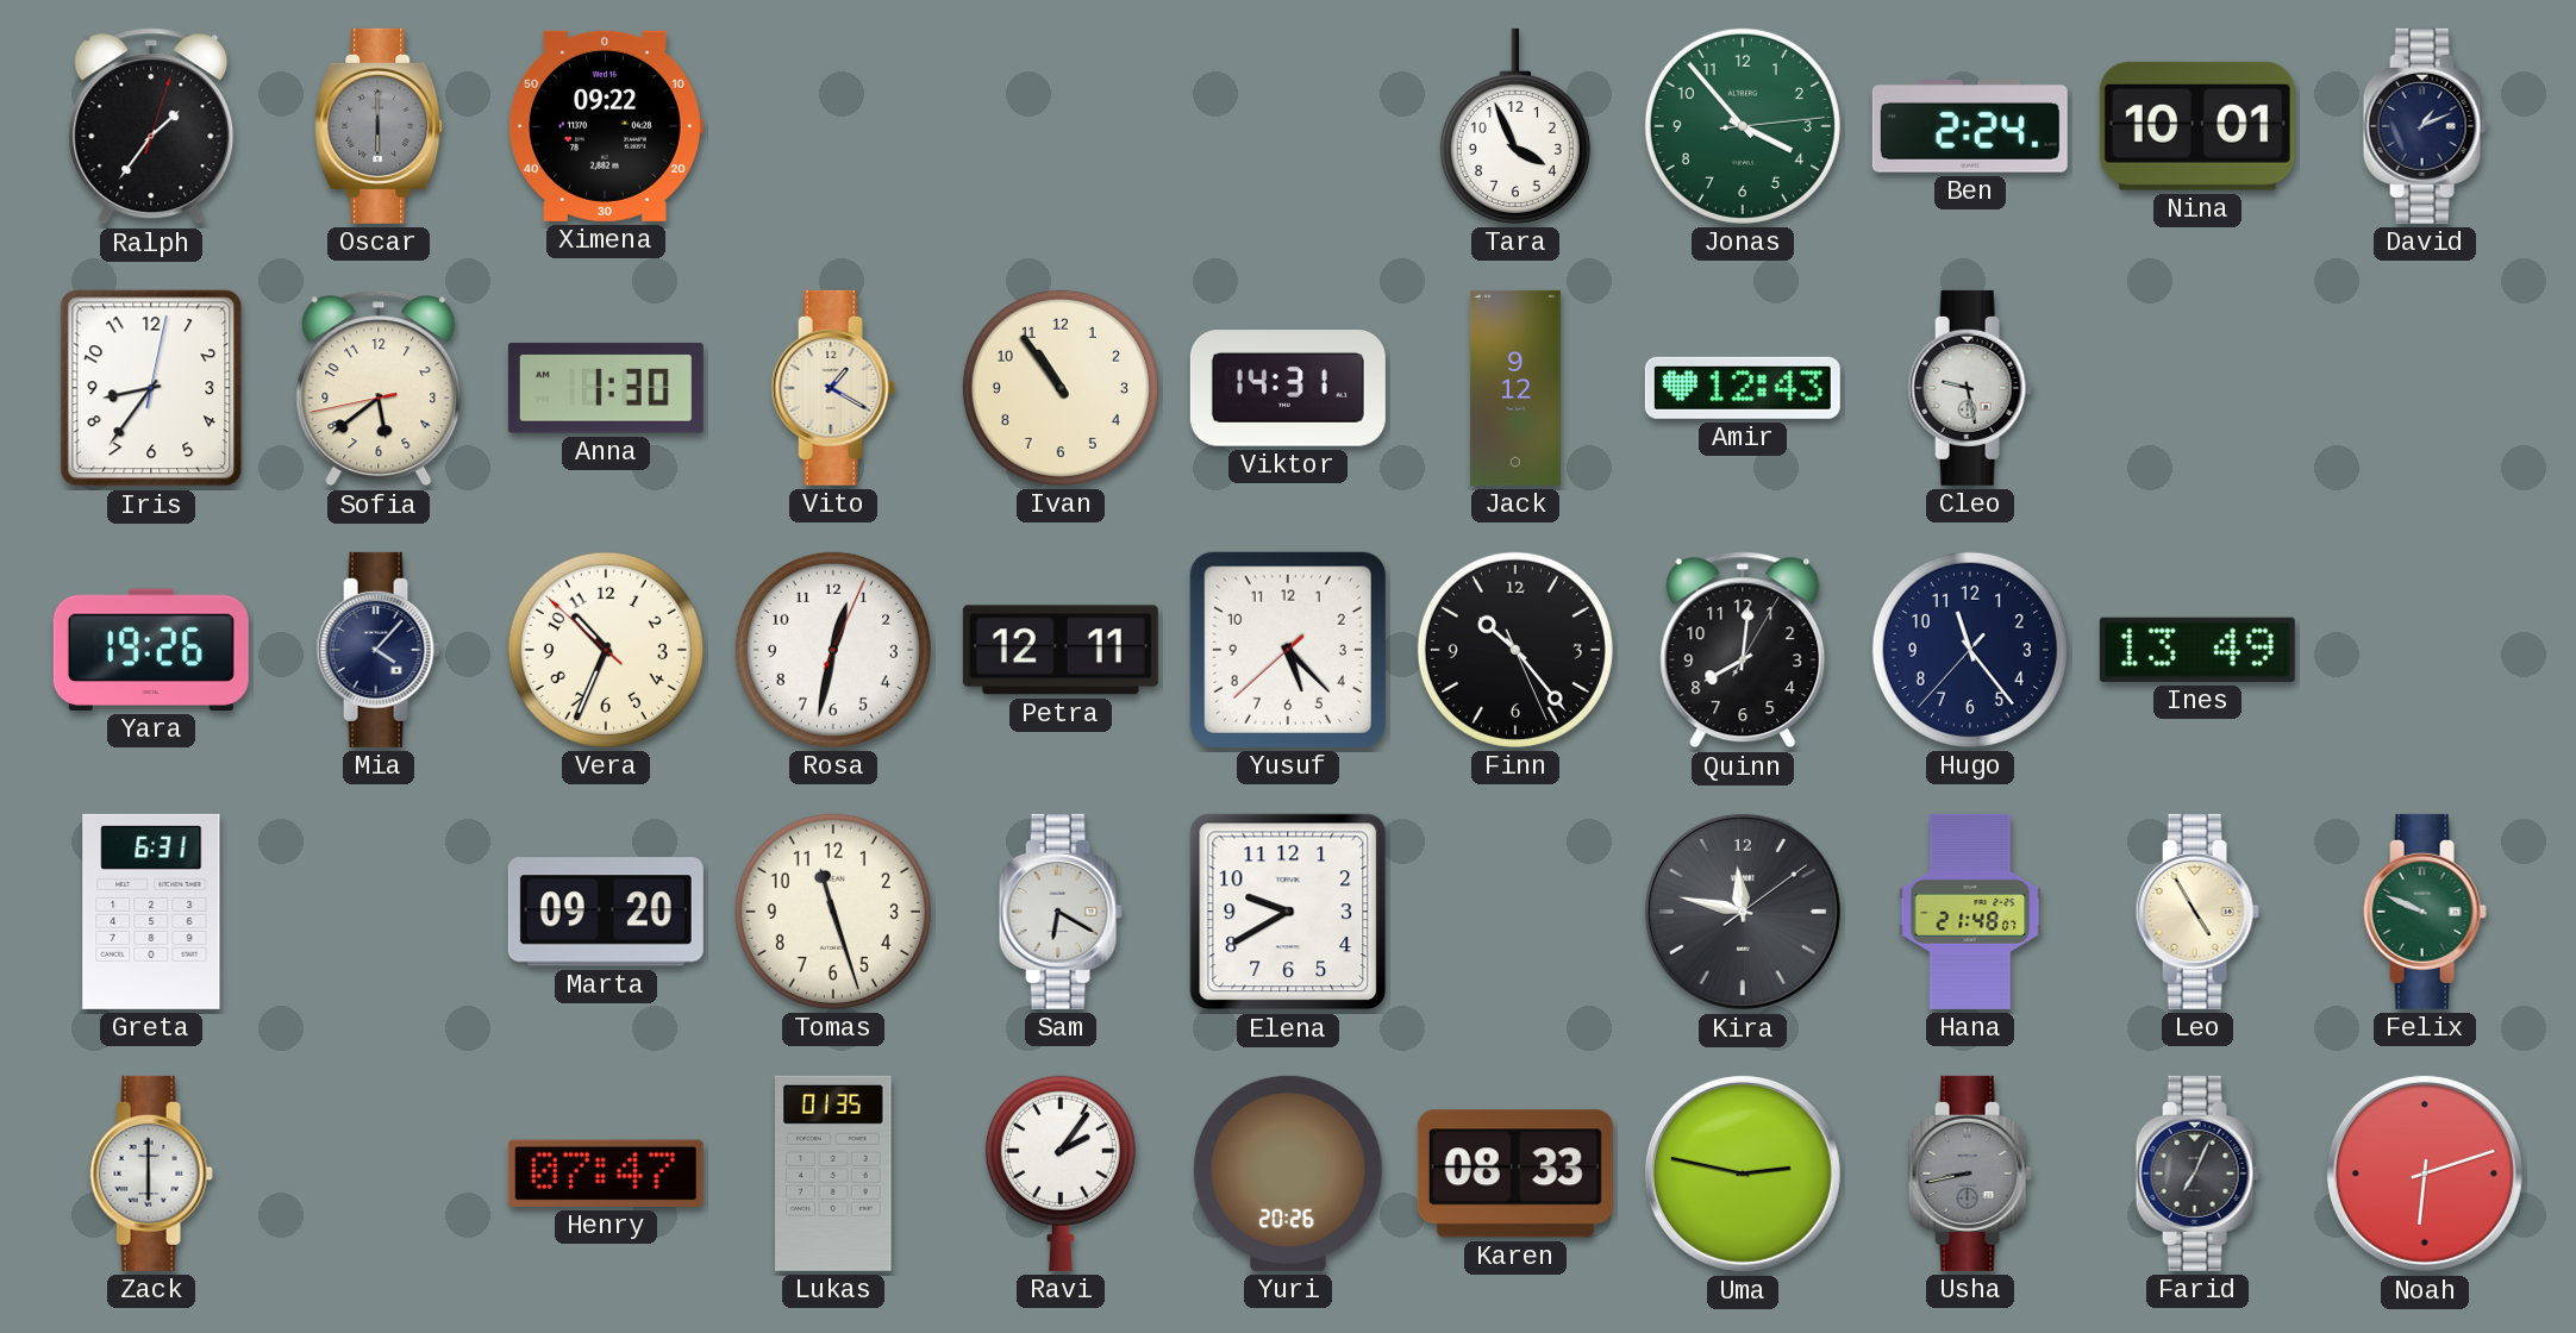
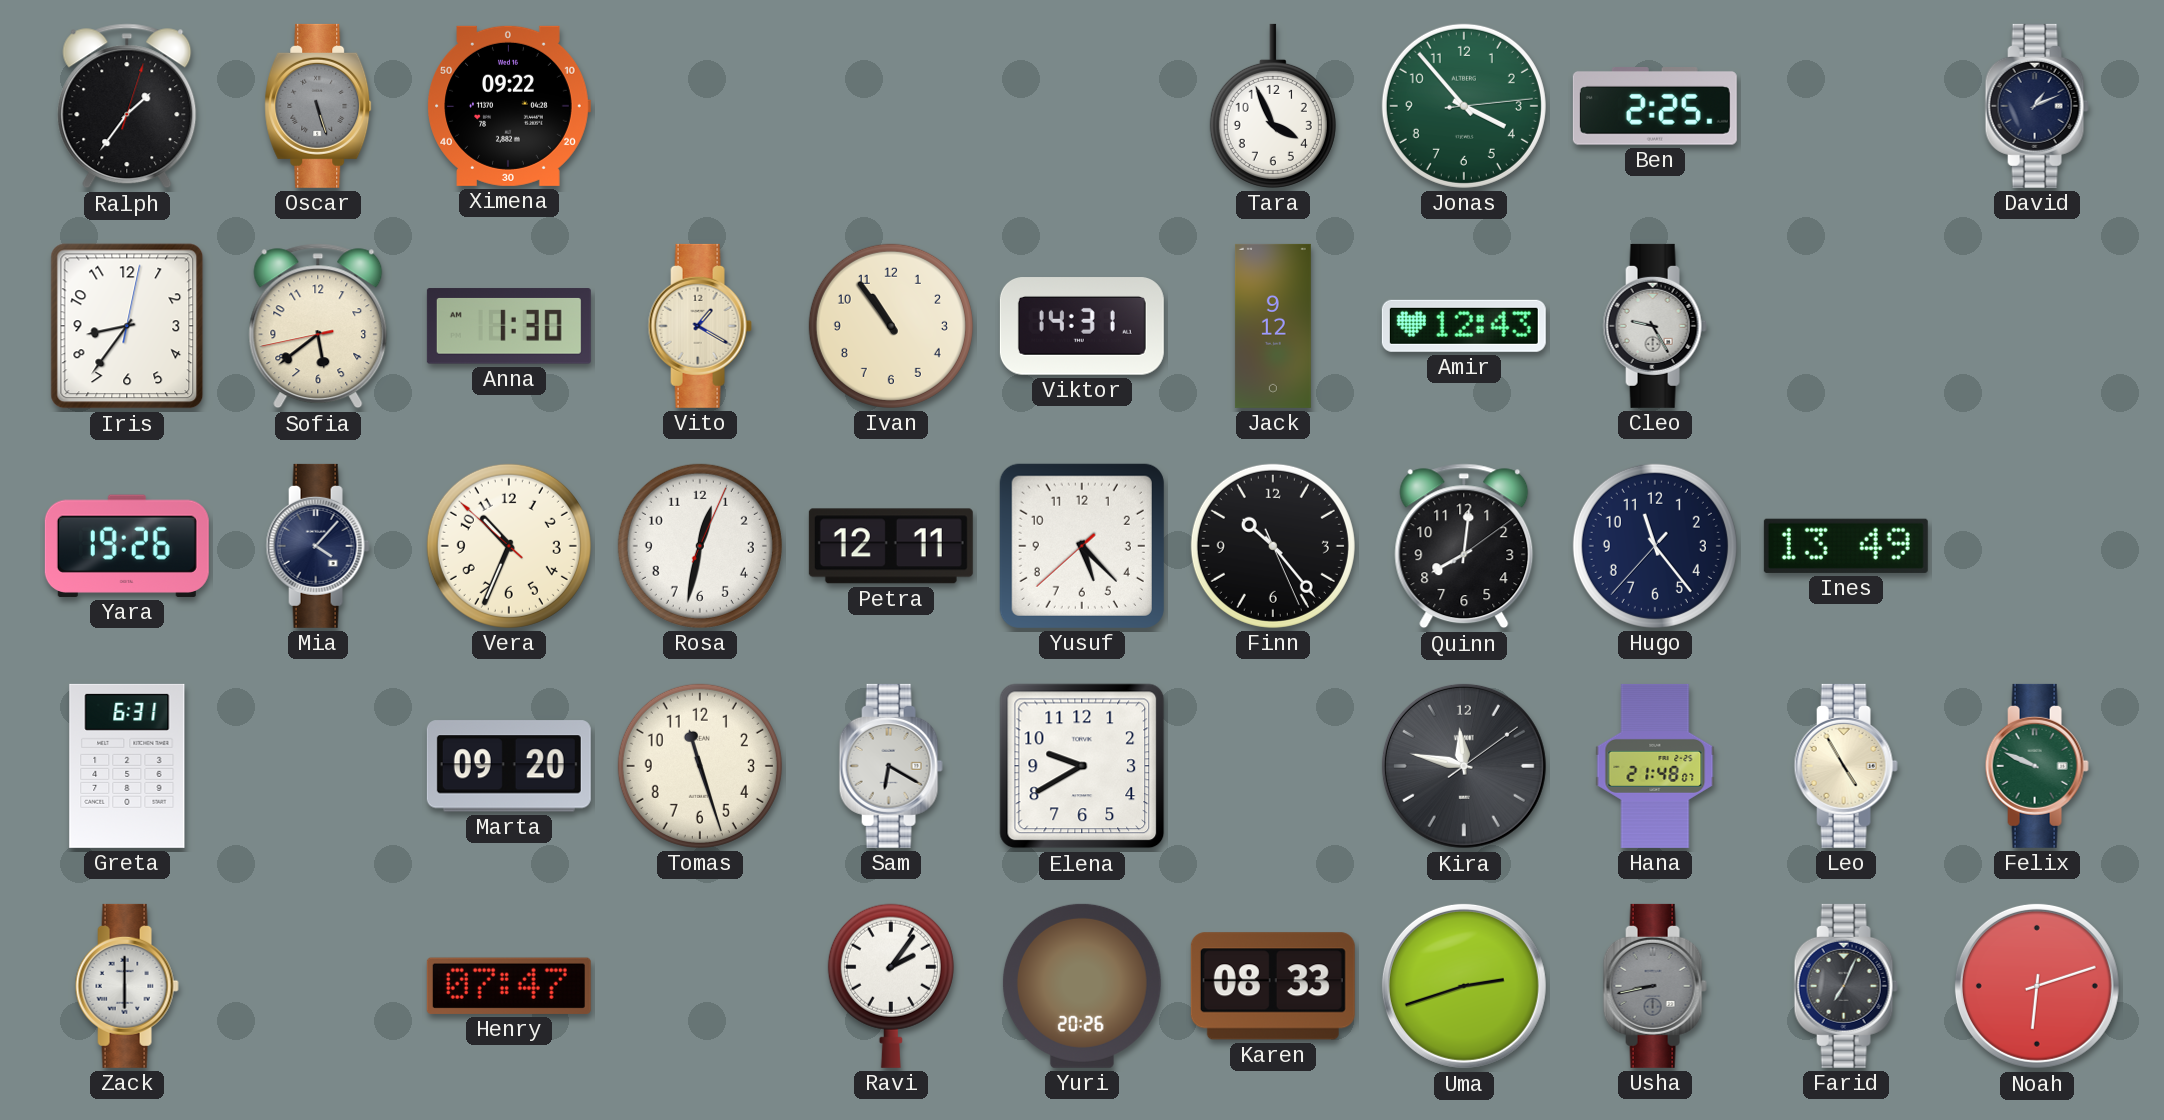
Oscar: 6:00 -> 5:27 (318, 106)
Ben: 2:24 -> 2:25 (1655, 107)
Nina: 10:01 -> none (2197, 126)
Cleo: 9:28 -> 9:25 (1655, 326)
Quinn: 8:01:05 -> 8:01:09 (1464, 546)
Lukas: 01:35 -> none (833, 1174)
Uma: 2:47 -> 2:42 (1464, 986)
